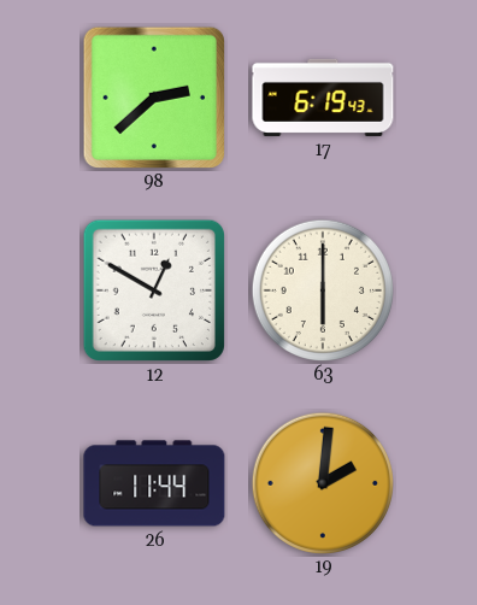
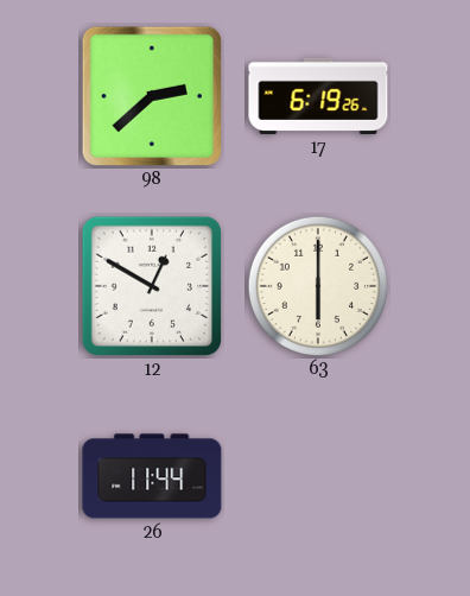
17: 6:19:43 -> 6:19:26 (318, 96)
19: 2:01 -> none (322, 482)
